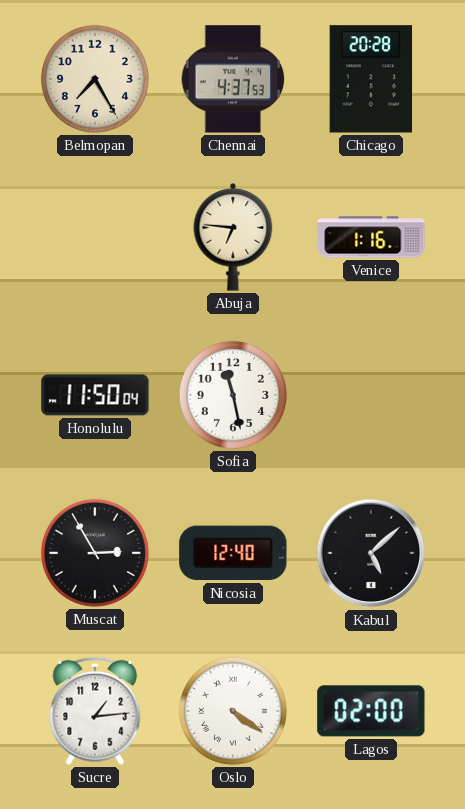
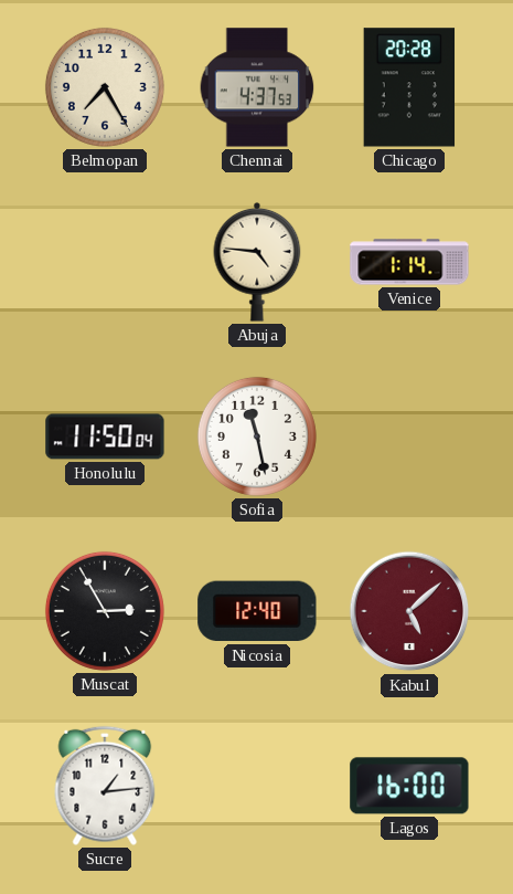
Abuja: 6:46 -> 4:46 (257, 262)
Venice: 1:16 -> 1:14 (409, 262)
Kabul dial: black -> burgundy (409, 611)
Oslo: 4:21 -> none (233, 711)
Lagos: 02:00 -> 16:00 (409, 786)
